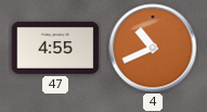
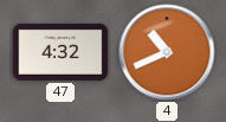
47: 4:55 -> 4:32 (60, 52)
